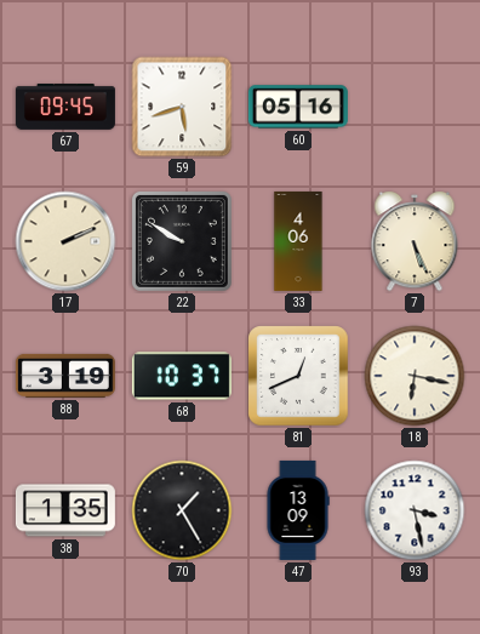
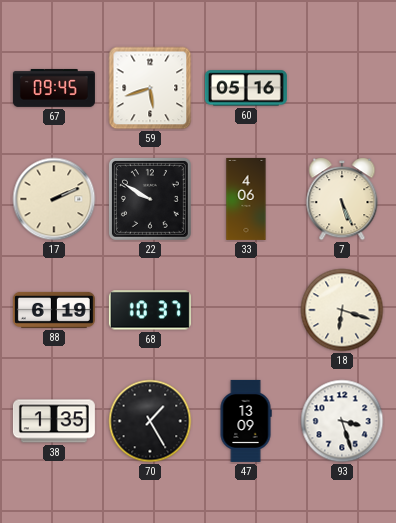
88: 3:19 -> 6:19 (54, 310)
81: 12:41 -> none (298, 376)
18: 6:17 -> 6:18 (342, 310)
93: 3:28 -> 3:27 (342, 421)
